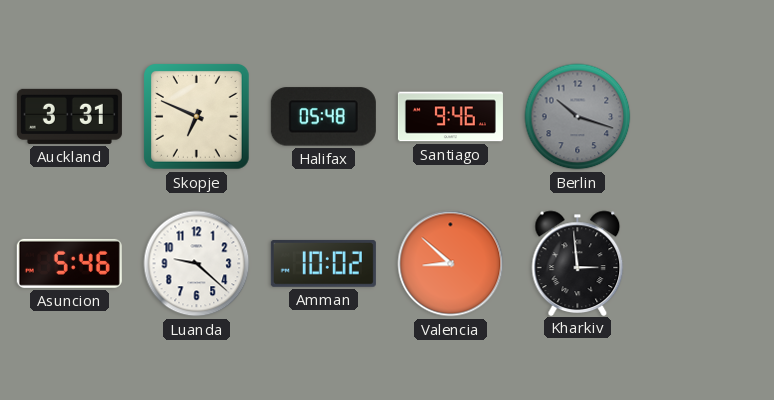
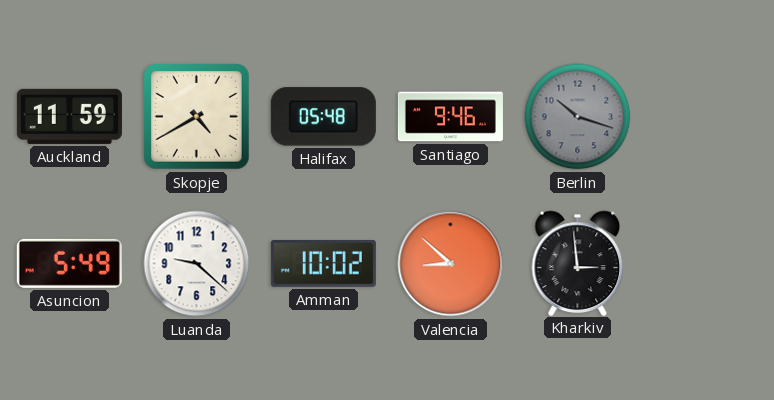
Auckland: 3:31 -> 11:59 (69, 116)
Skopje: 6:49 -> 4:40 (197, 117)
Asuncion: 5:46 -> 5:49 (69, 263)
